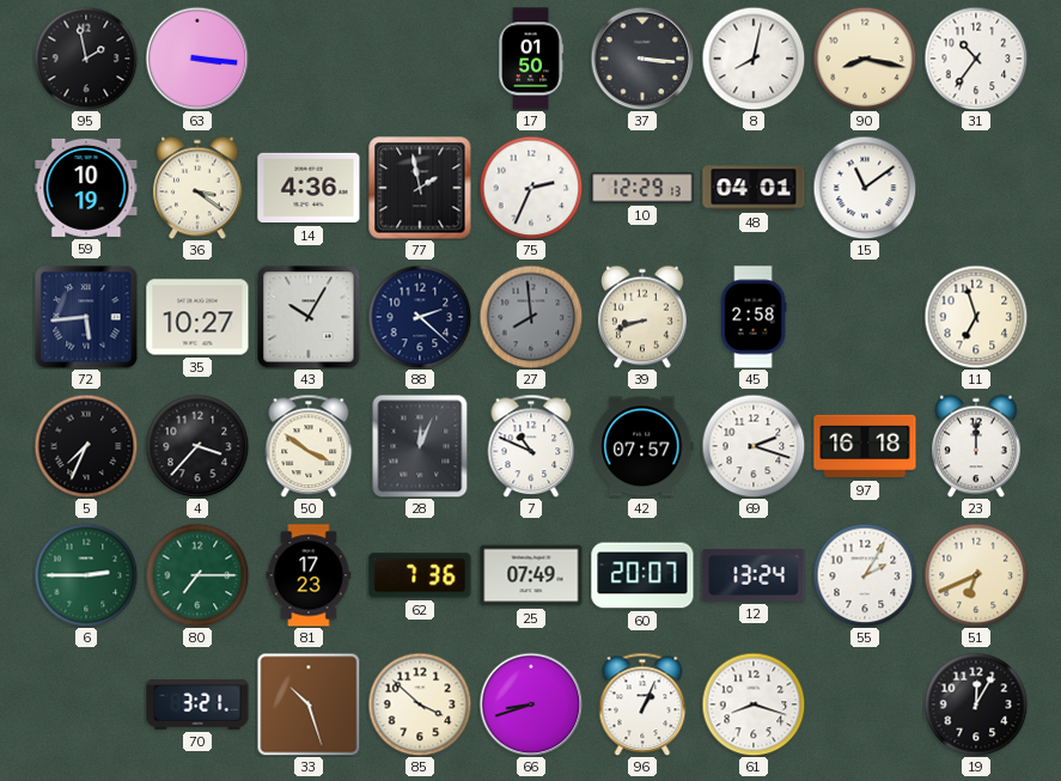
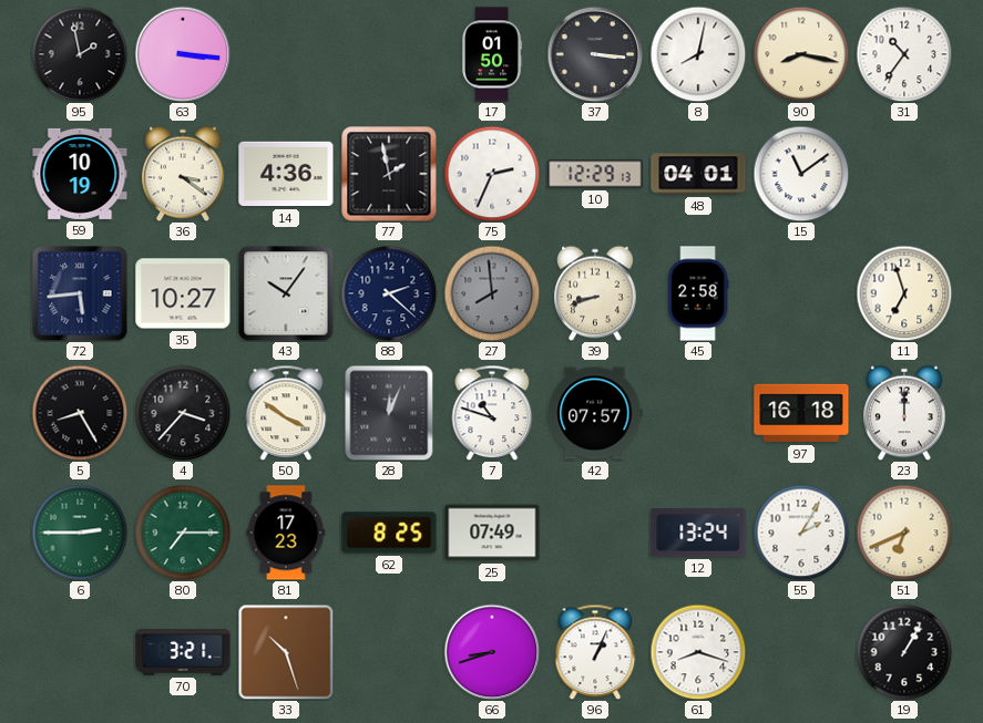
43: 10:05 -> 10:06 (286, 293)
5: 7:34 -> 8:25 (80, 413)
7: 10:49 -> 10:48 (492, 413)
69: 2:18 -> none (754, 446)
62: 7:36 -> 8:25 (389, 533)
60: 20:07 -> none (642, 575)
85: 3:52 -> none (420, 704)
19: 12:05 -> 1:05 (904, 652)
